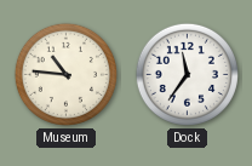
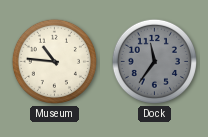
Dock dial: white -> grey (154, 61)
